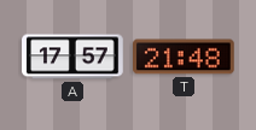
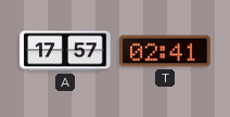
T: 21:48 -> 02:41 (166, 51)
